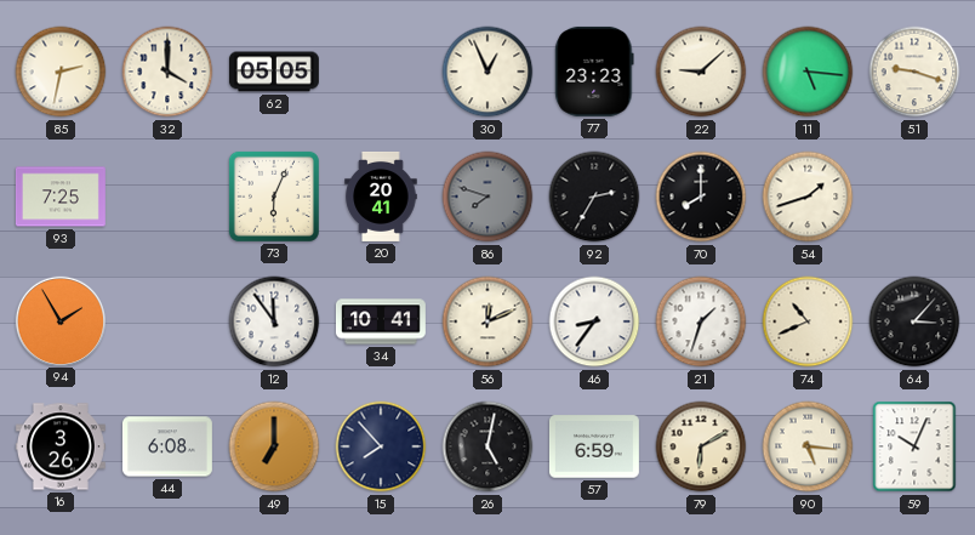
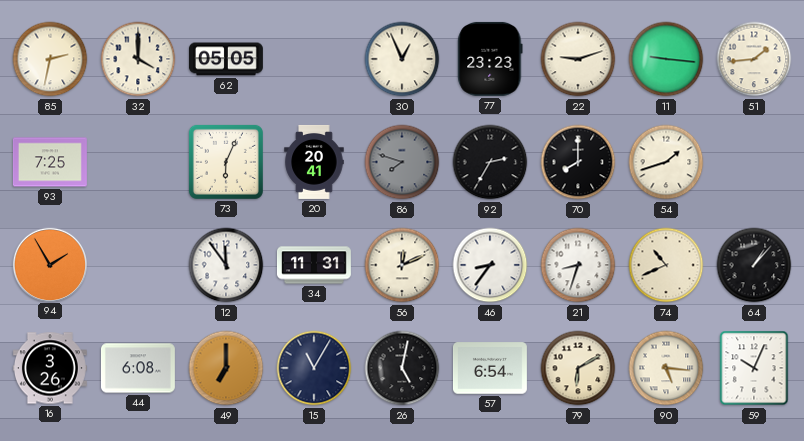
22: 9:08 -> 9:12 (578, 59)
11: 5:16 -> 9:16 (666, 59)
51: 9:18 -> 1:44 (754, 59)
34: 10:41 -> 11:31 (314, 265)
21: 1:33 -> 8:33 (578, 265)
64: 3:07 -> 1:07 (754, 265)
15: 7:53 -> 11:05 (314, 368)
57: 6:59 -> 6:54 (490, 368)
